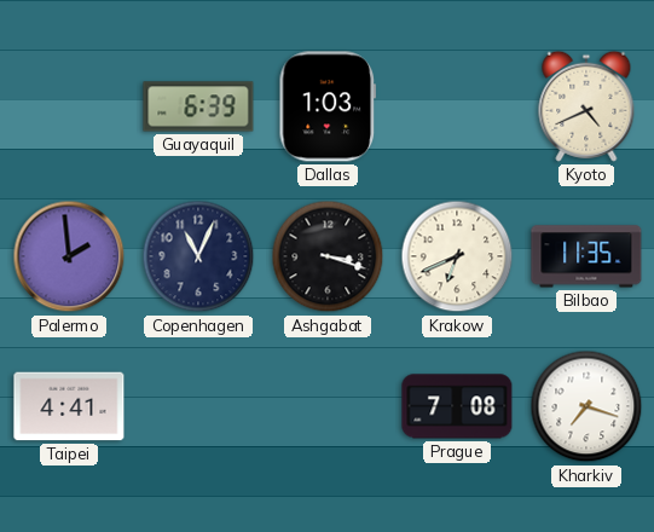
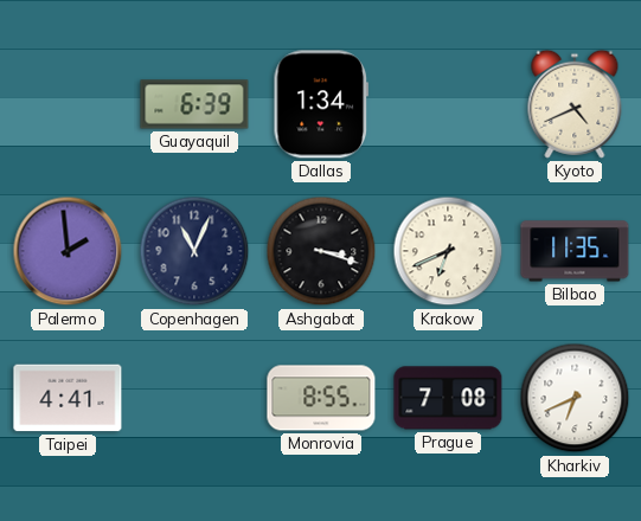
Dallas: 1:03 -> 1:34 (321, 104)
Monrovia: none -> 8:55 (321, 398)
Kharkiv: 7:18 -> 6:41 (575, 398)
